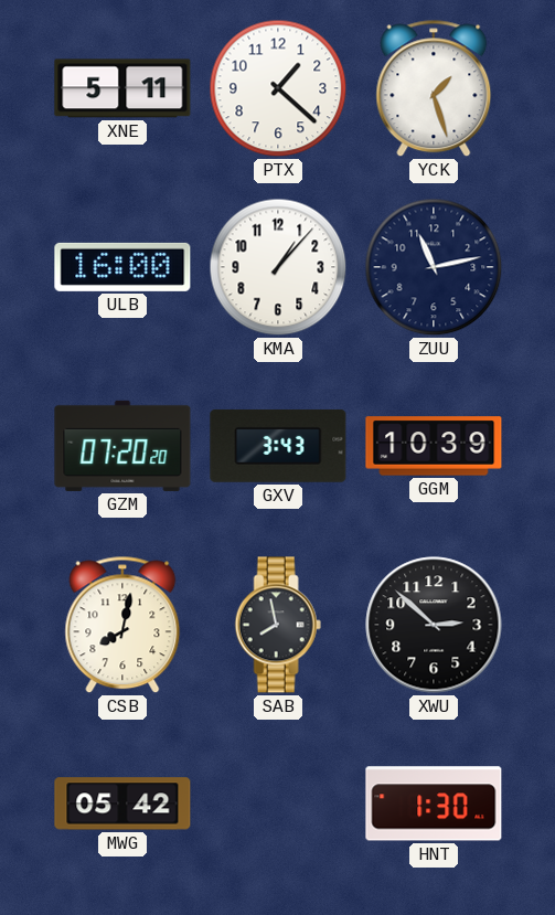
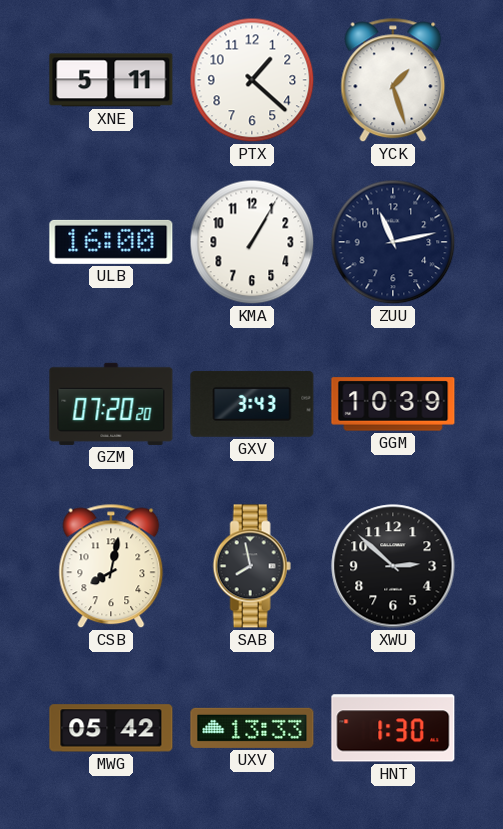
KMA: 1:07 -> 1:05 (252, 242)
UXV: none -> 13:33 (252, 728)
